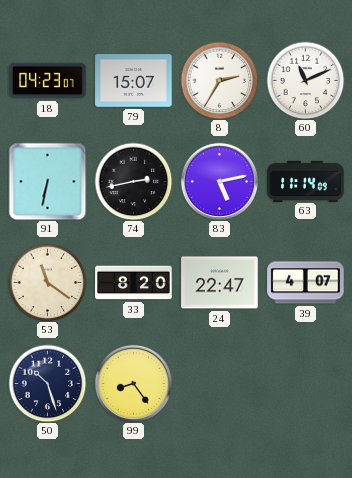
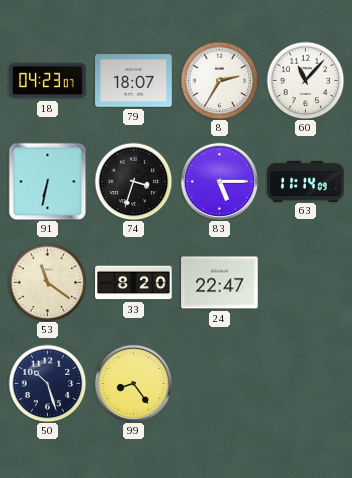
79: 15:07 -> 18:07 (134, 81)
60: 11:11 -> 11:07 (305, 80)
74: 2:43 -> 3:33 (133, 181)
83: 5:13 -> 5:15 (219, 181)
39: 4:07 -> none (306, 283)
